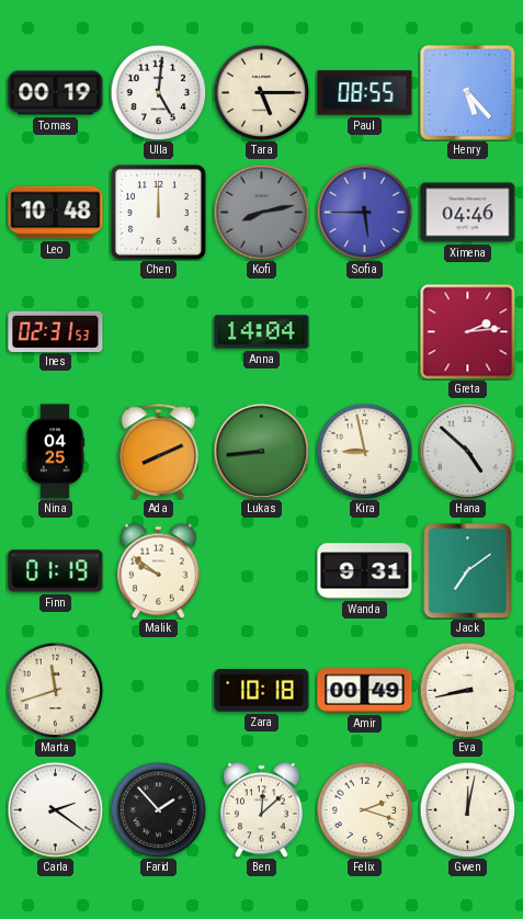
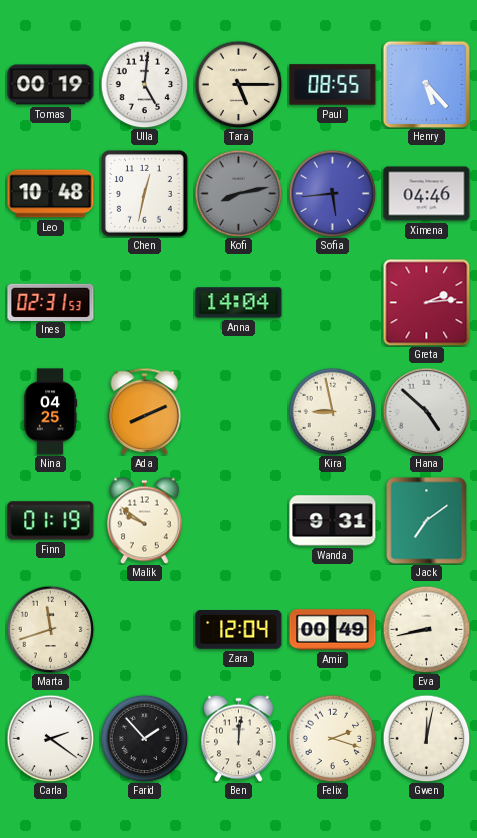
Chen: 12:00 -> 12:32 (145, 194)
Sofia: 5:45 -> 5:44 (332, 193)
Lukas: 8:44 -> none (261, 451)
Zara: 10:18 -> 12:04 (239, 630)
Ben: 12:08 -> 12:01 (239, 738)
